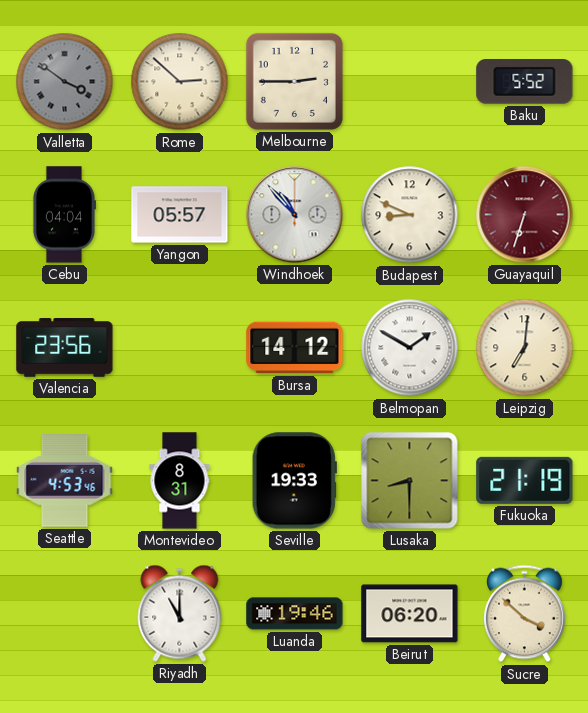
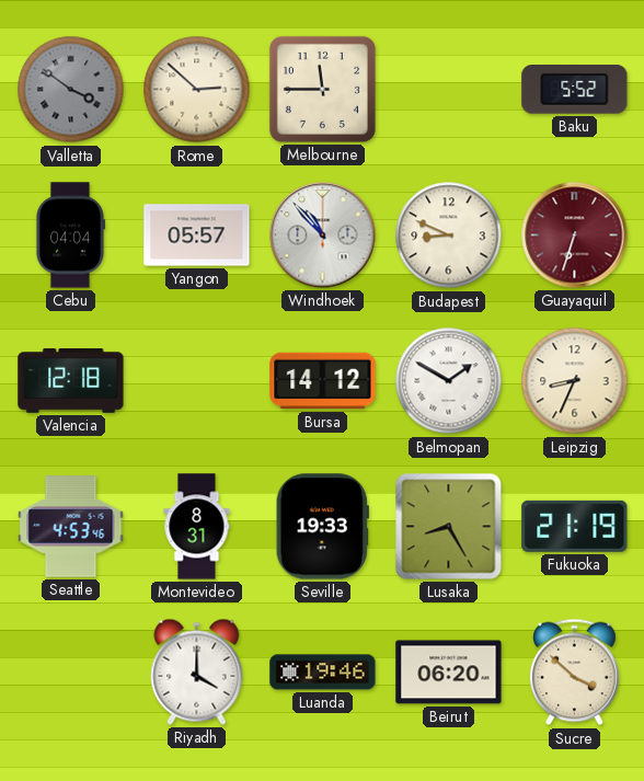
Melbourne: 2:45 -> 11:45 (322, 89)
Valencia: 23:56 -> 12:18 (71, 381)
Leipzig: 7:01 -> 8:34 (575, 381)
Lusaka: 8:30 -> 8:25 (449, 527)
Riyadh: 11:00 -> 4:00 (197, 671)
